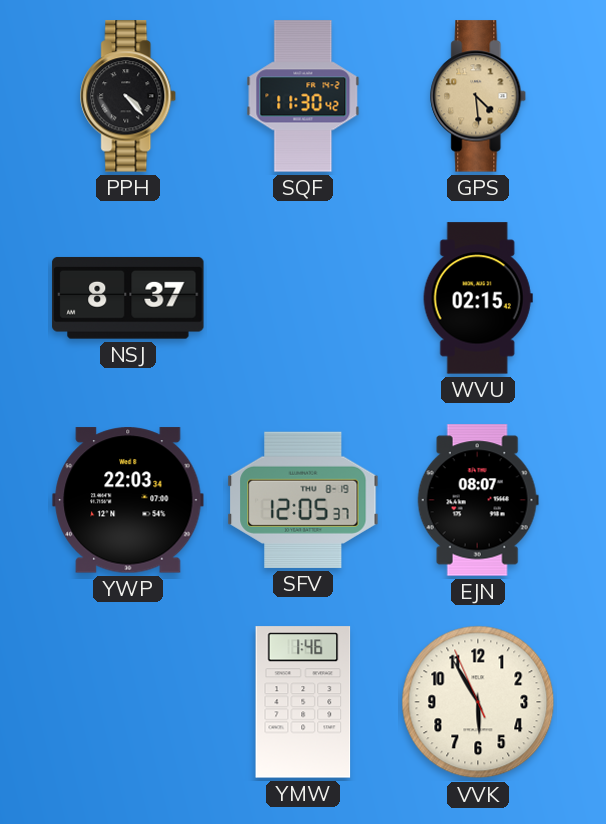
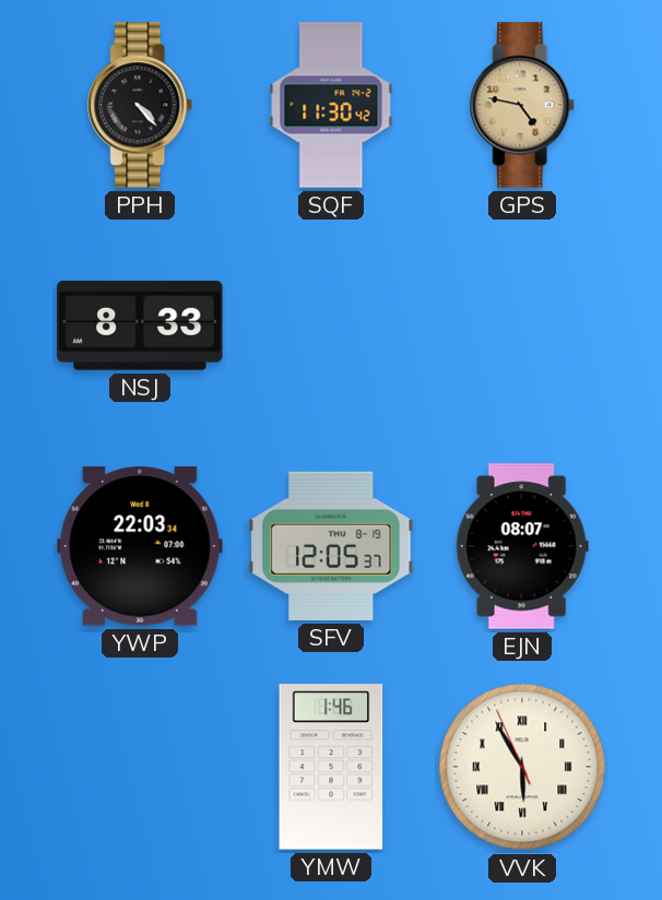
GPS: 4:29 -> 4:47 (523, 105)
NSJ: 8:37 -> 8:33 (140, 325)
WVU: 02:15 -> none (478, 298)
VVK numerals: Arabic -> Roman (522, 767)
